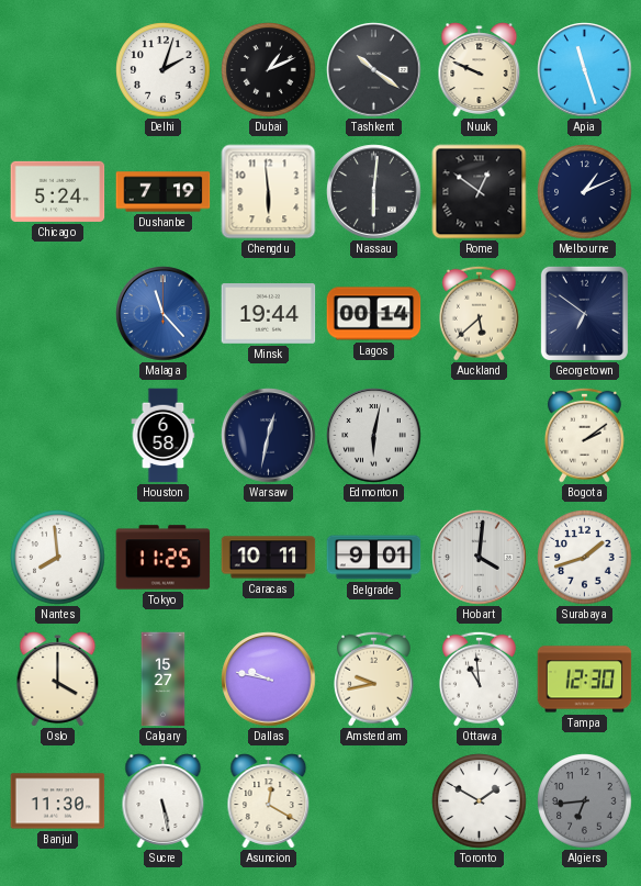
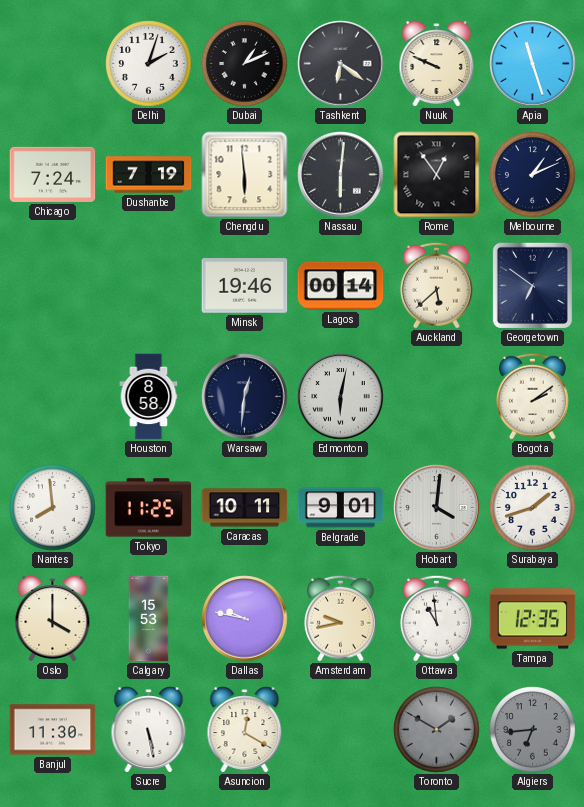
Tashkent: 10:21 -> 6:21 (341, 64)
Chicago: 5:24 -> 7:24 (53, 174)
Rome: 12:51 -> 12:54 (437, 175)
Malaga: 11:23 -> none (164, 314)
Minsk: 19:44 -> 19:46 (245, 286)
Houston: 6:58 -> 8:58 (149, 397)
Warsaw: 12:32 -> 12:31 (245, 397)
Calgary: 15:27 -> 15:53 (149, 619)
Tampa: 12:30 -> 12:35 (533, 619)
Toronto dial: white -> grey (437, 730)
